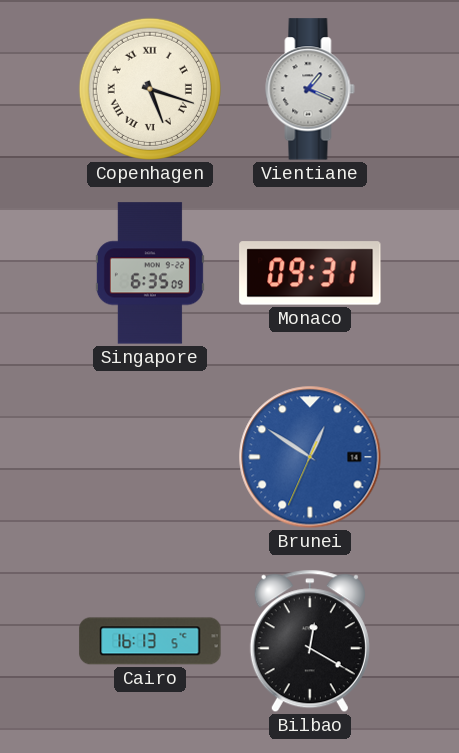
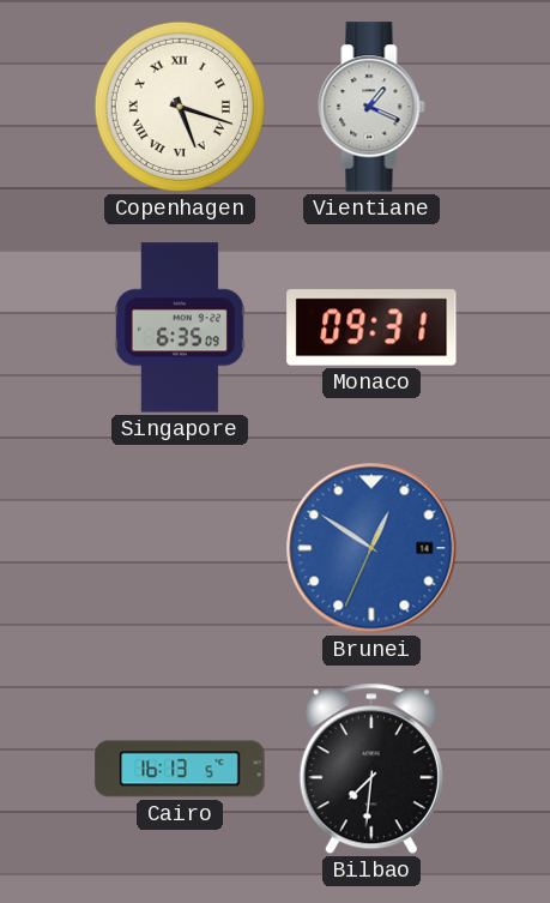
Bilbao: 12:20 -> 7:31 (371, 769)
